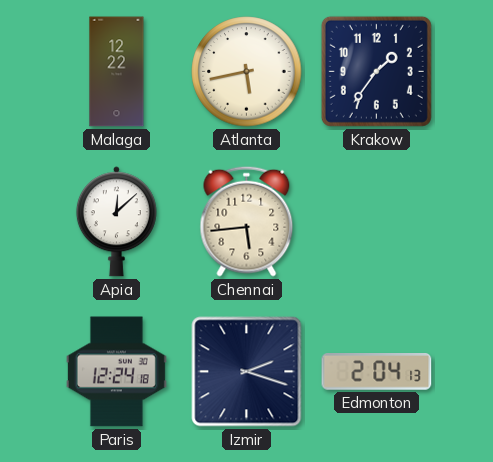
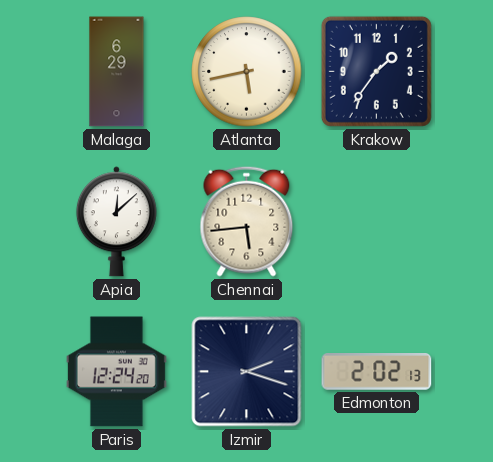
Malaga: 12:22 -> 6:29 (117, 72)
Paris: 12:24:18 -> 12:24:20 (116, 372)
Edmonton: 2:04 -> 2:02 (377, 372)
